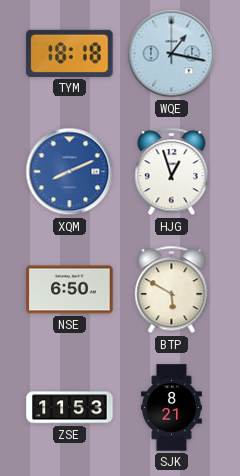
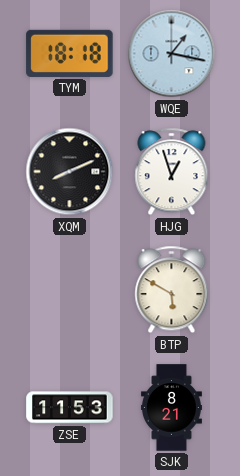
XQM dial: blue -> black (70, 172)
NSE: 6:50 -> none (70, 290)
